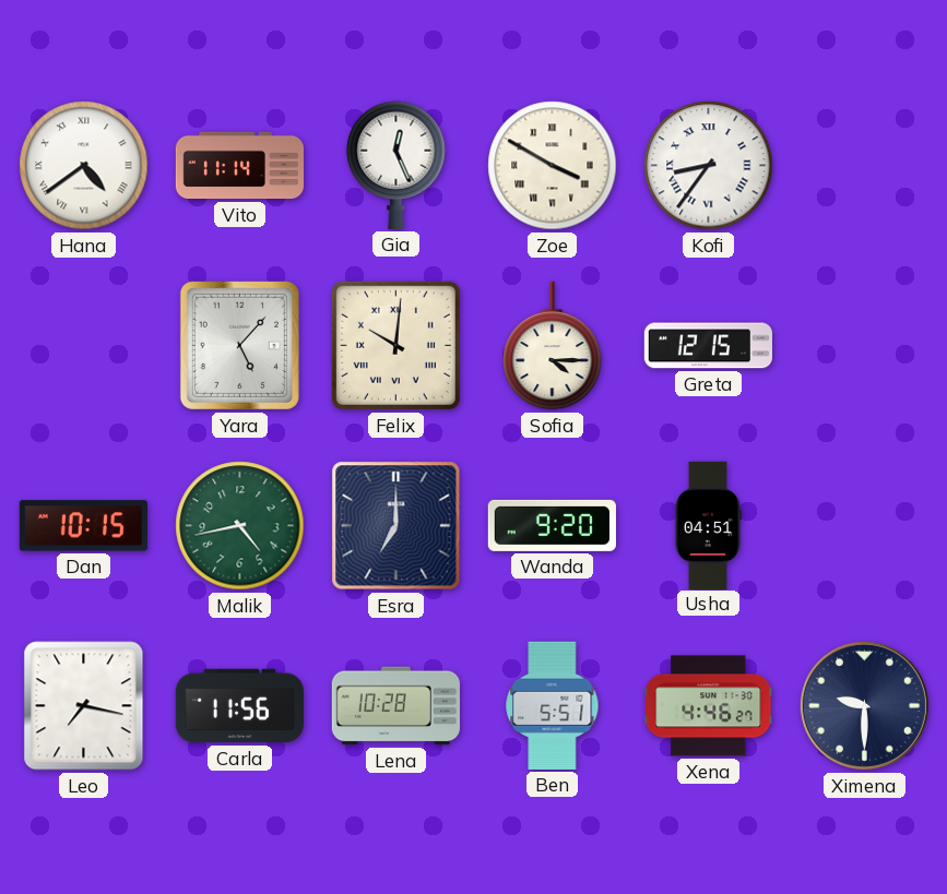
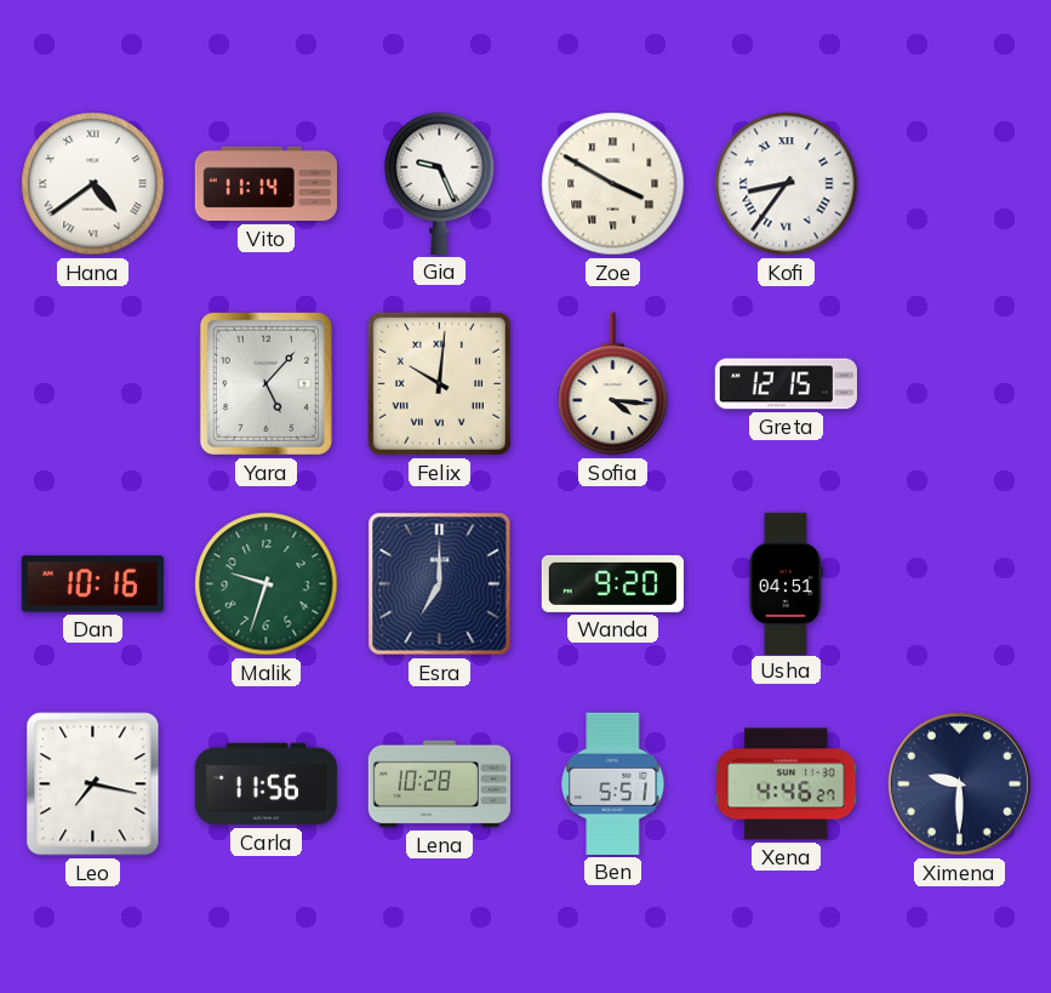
Gia: 12:26 -> 9:26 (440, 183)
Sofia: 4:15 -> 4:16 (613, 384)
Dan: 10:15 -> 10:16 (92, 584)
Malik: 4:43 -> 9:33 (267, 584)
